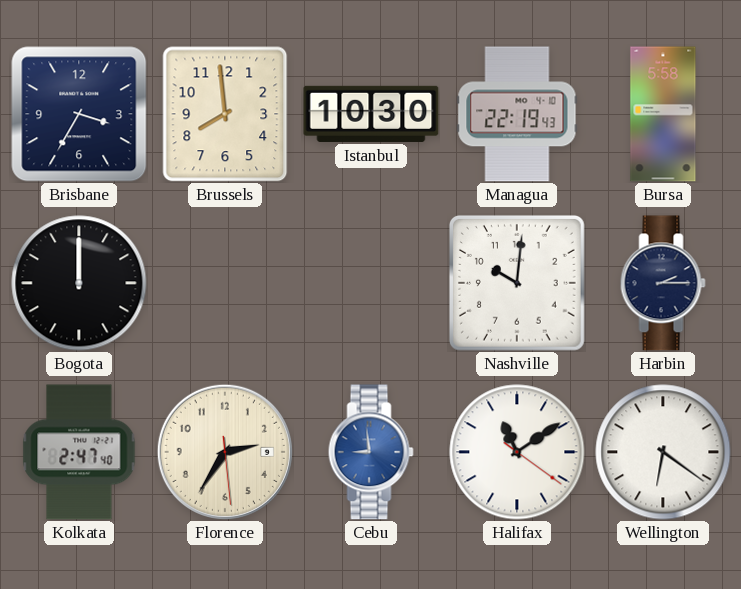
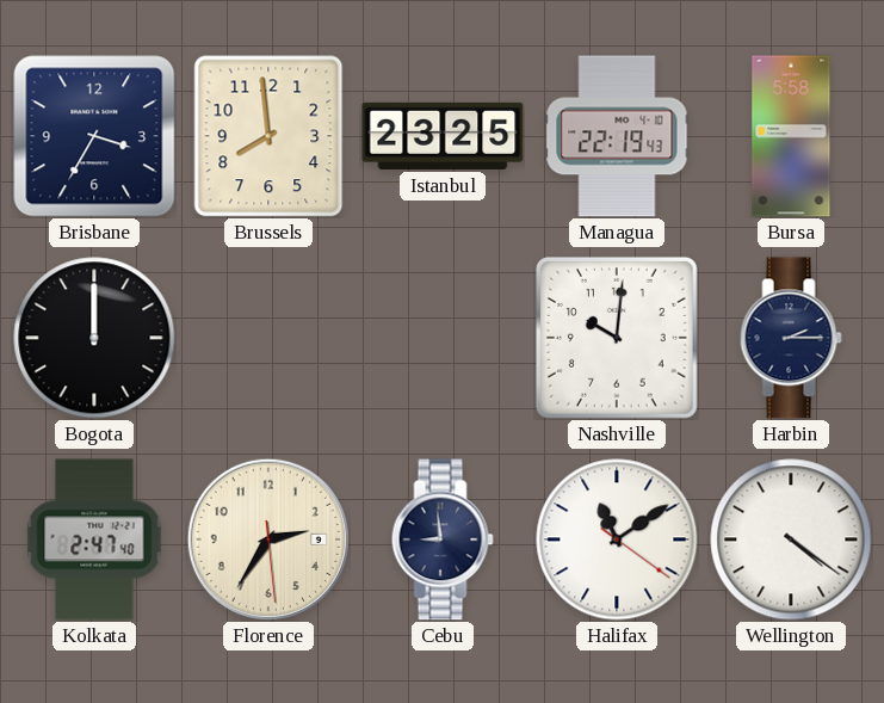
Istanbul: 10:30 -> 23:25 (443, 136)
Cebu dial: blue -> navy (443, 539)
Wellington: 6:21 -> 4:21 (791, 539)
